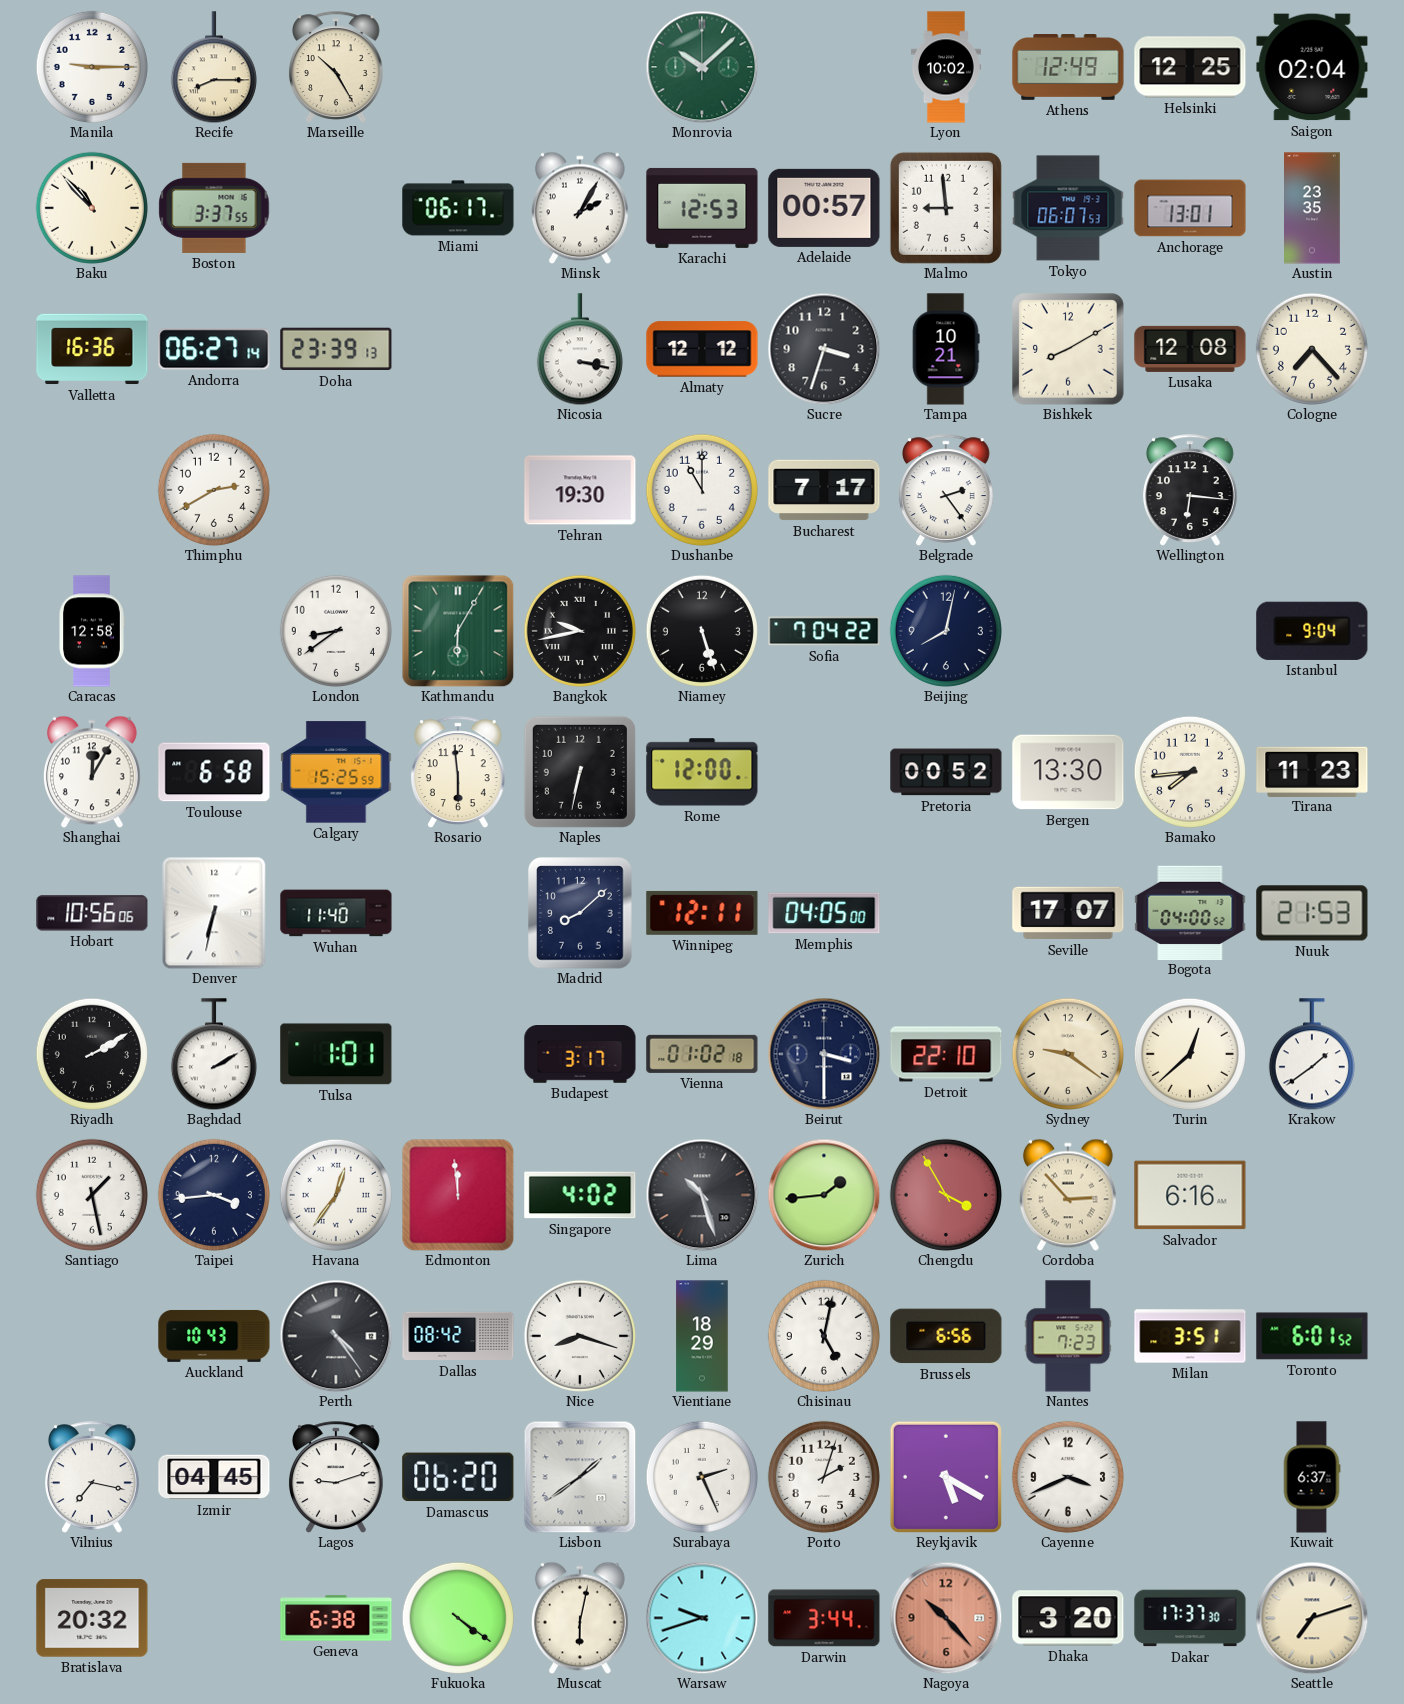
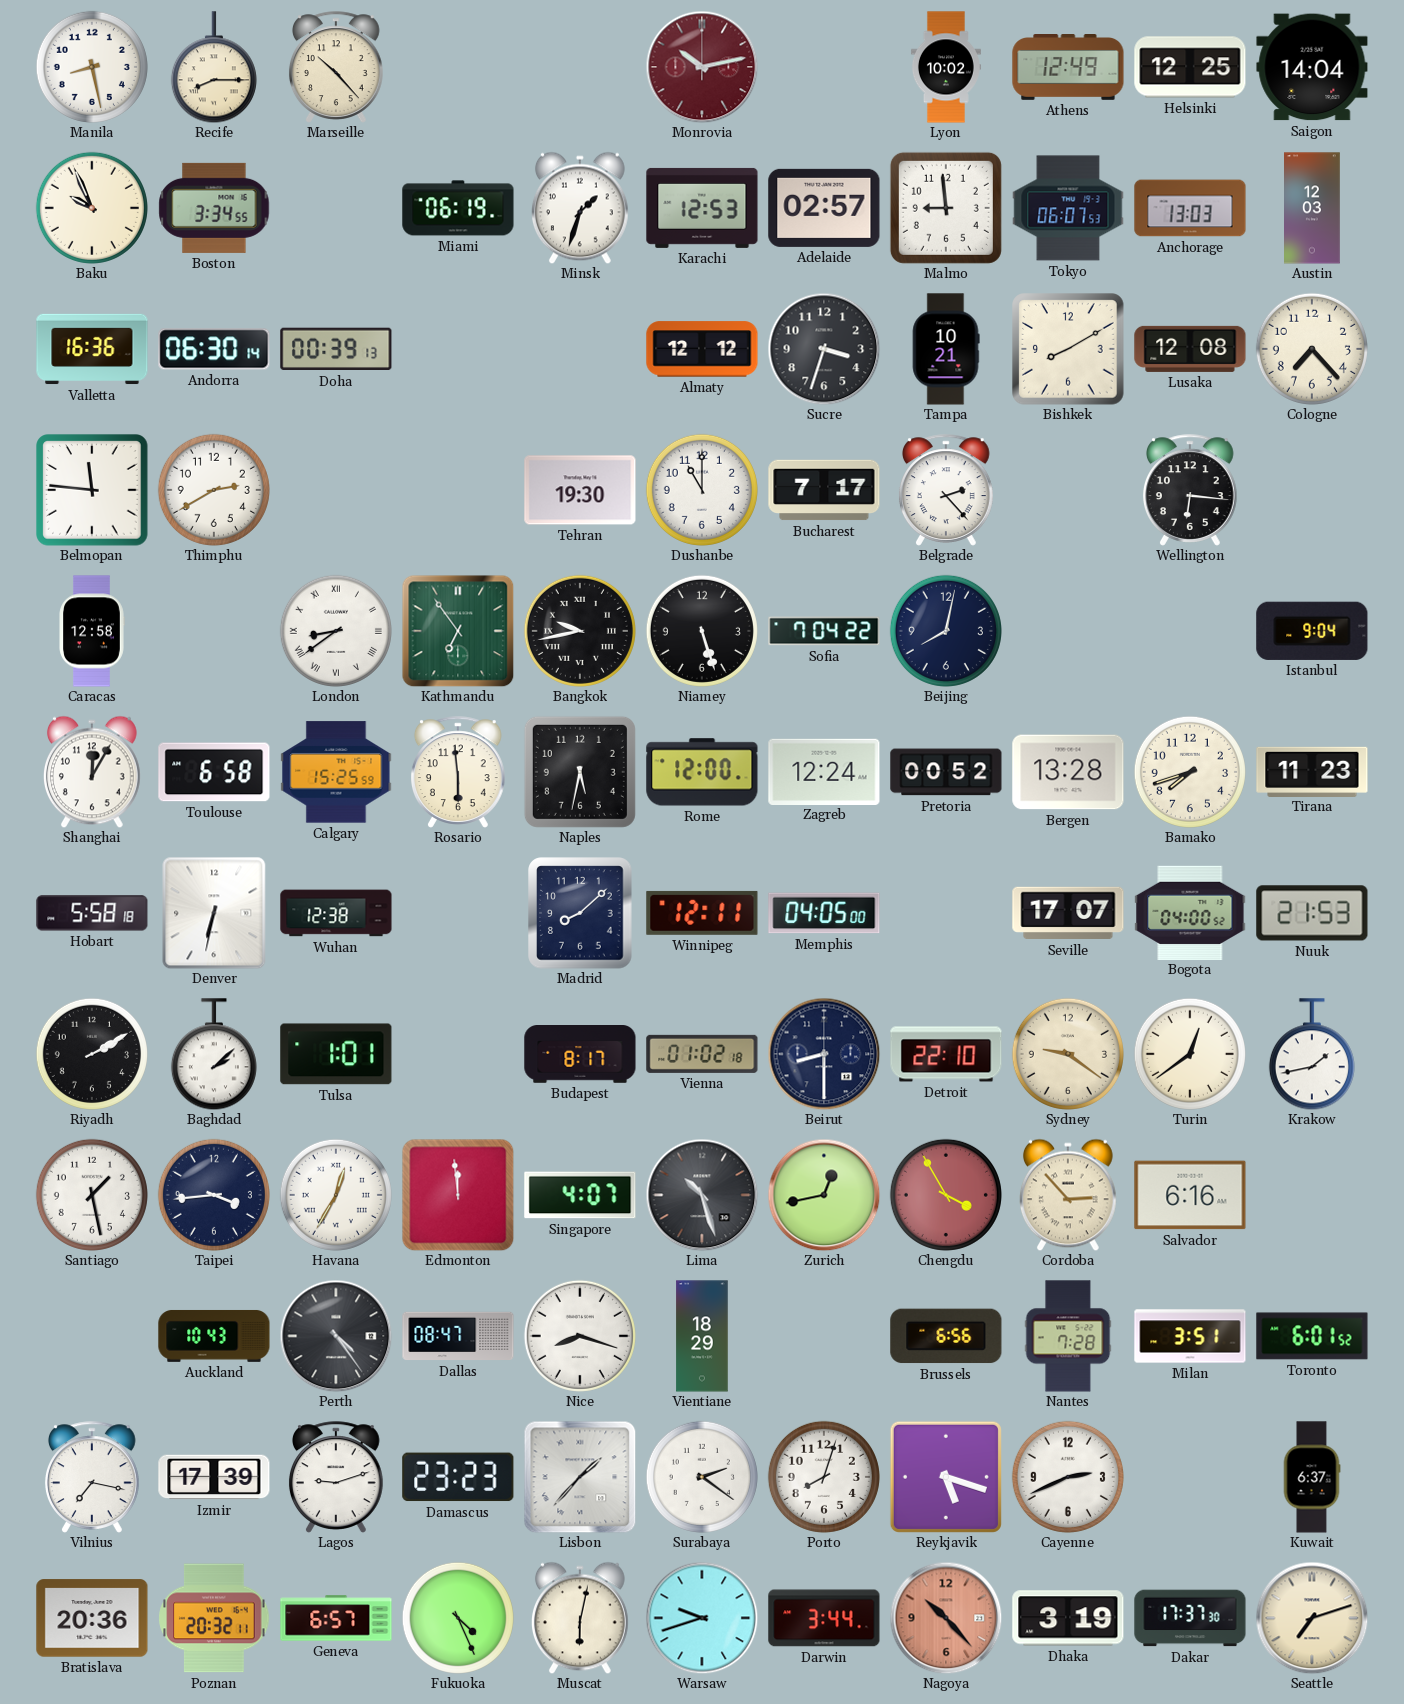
Manila: 9:15 -> 8:28 (92, 67)
Marseille: 10:25 -> 10:23 (336, 67)
Monrovia: 10:08 -> 10:13 (702, 67)
Monrovia dial: green -> burgundy (702, 67)
Saigon: 02:04 -> 14:04 (1312, 67)
Baku: 10:53 -> 9:56 (92, 208)
Boston: 3:37 -> 3:34 (214, 208)
Miami: 06:17 -> 06:19 (458, 208)
Minsk: 2:05 -> 1:33 (581, 208)
Adelaide: 00:57 -> 02:57 (824, 208)
Anchorage: 13:01 -> 13:03 (1190, 208)
Austin: 23:35 -> 12:03 (1313, 208)
Andorra: 06:27 -> 06:30 (214, 349)
Doha: 23:39 -> 00:39 (336, 349)
Nicosia: 3:17 -> none (580, 349)
Belmopan: none -> 11:46 (92, 490)
Belgrade: 2:24 -> 2:23 (946, 490)
London numerals: Arabic -> Roman (336, 631)
Kathmandu: 6:05 -> 6:54 (458, 631)
Naples: 6:32 -> 5:32 (580, 772)
Zagreb: none -> 12:24 (824, 771)
Bergen: 13:30 -> 13:28 (1068, 772)
Bamako: 7:44 -> 7:42 (1190, 772)
Hobart: 10:56 -> 5:58 (92, 913)
Wuhan: 11:40 -> 12:38 (336, 913)
Baghdad: 2:10 -> 2:08 (214, 1054)
Budapest: 3:17 -> 8:17 (580, 1055)
Beirut: 3:30 -> 8:30 (824, 1054)
Turin: 12:38 -> 12:39 (1190, 1054)
Krakow: 1:39 -> 1:43 (1312, 1054)
Havana: 12:36 -> 12:35 (336, 1195)
Singapore: 4:02 -> 4:07 (580, 1195)
Zurich: 1:44 -> 12:43 (824, 1195)
Dallas: 08:42 -> 08:47 (458, 1336)
Chisinau: 5:02 -> none (824, 1336)
Nantes: 7:23 -> 7:28 (1068, 1336)
Izmir: 04:45 -> 17:39 (214, 1477)
Damascus: 06:20 -> 23:23 (458, 1477)
Lisbon: 1:39 -> 1:37 (580, 1477)
Surabaya: 2:26 -> 2:21 (702, 1477)
Porto: 2:03 -> 8:03 (824, 1477)
Reykjavik: 5:20 -> 5:18 (946, 1477)
Cayenne: 3:41 -> 2:41 (1068, 1477)
Bratislava: 20:32 -> 20:36 (92, 1618)
Poznan: none -> 20:32 (214, 1618)
Geneva: 6:38 -> 6:57 (336, 1618)
Fukuoka: 4:21 -> 4:26 (458, 1618)
Dhaka: 3:20 -> 3:19 (1068, 1618)
